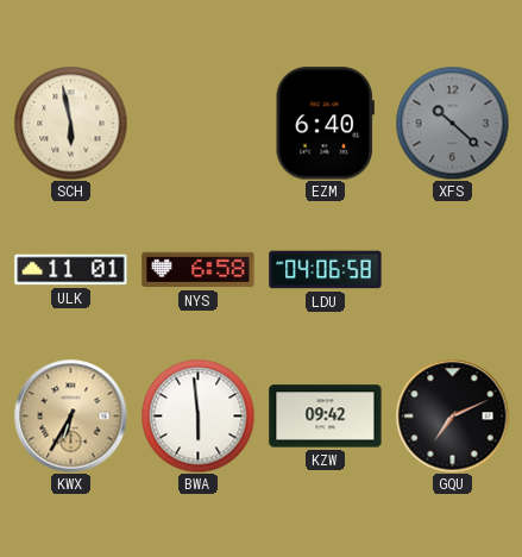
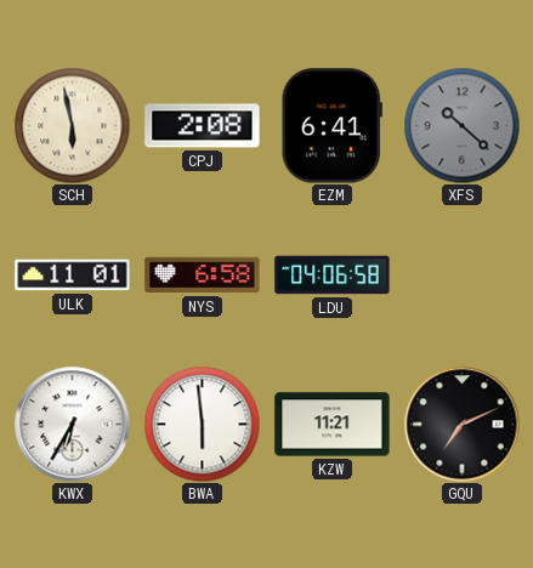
CPJ: none -> 2:08 (203, 126)
EZM: 6:40 -> 6:41 (331, 126)
KWX dial: champagne -> white (72, 424)
KZW: 09:42 -> 11:21 (333, 425)
